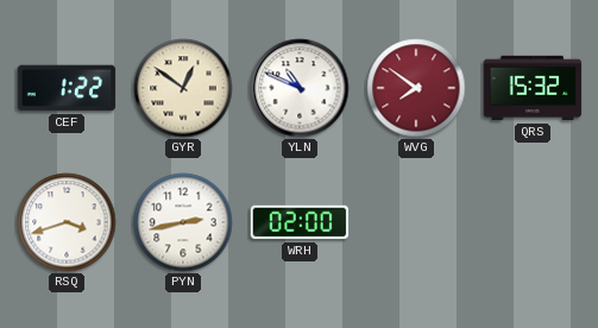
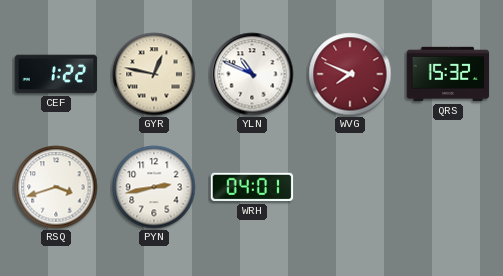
GYR: 12:51 -> 12:47 (154, 74)
WVG: 7:51 -> 7:49 (350, 74)
WRH: 02:00 -> 04:01 (252, 187)
